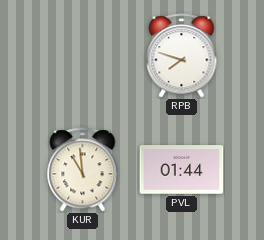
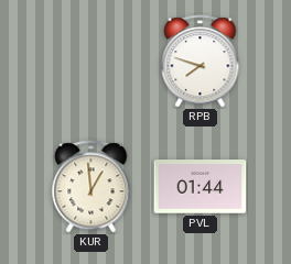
KUR: 10:59 -> 12:59 (91, 187)
